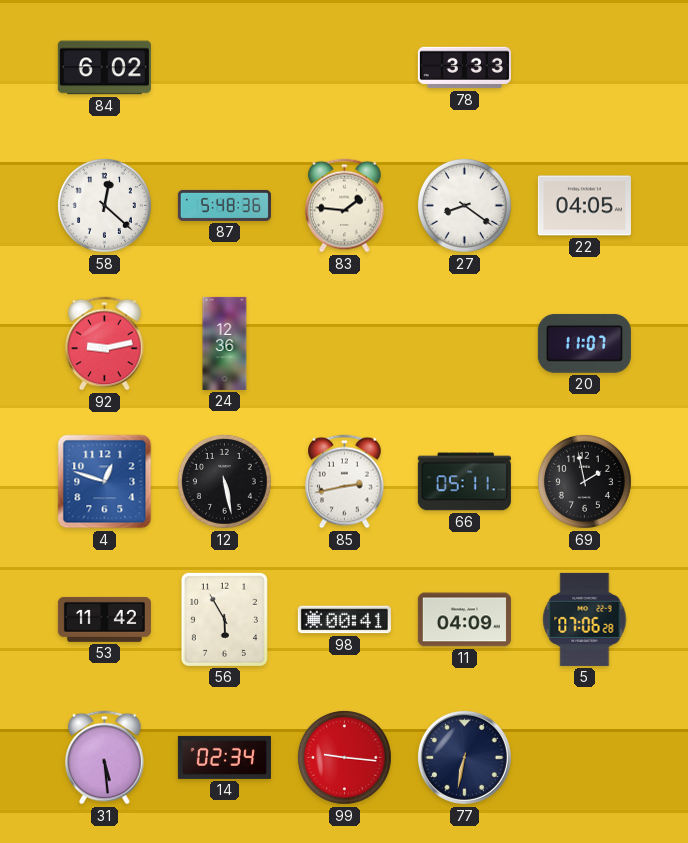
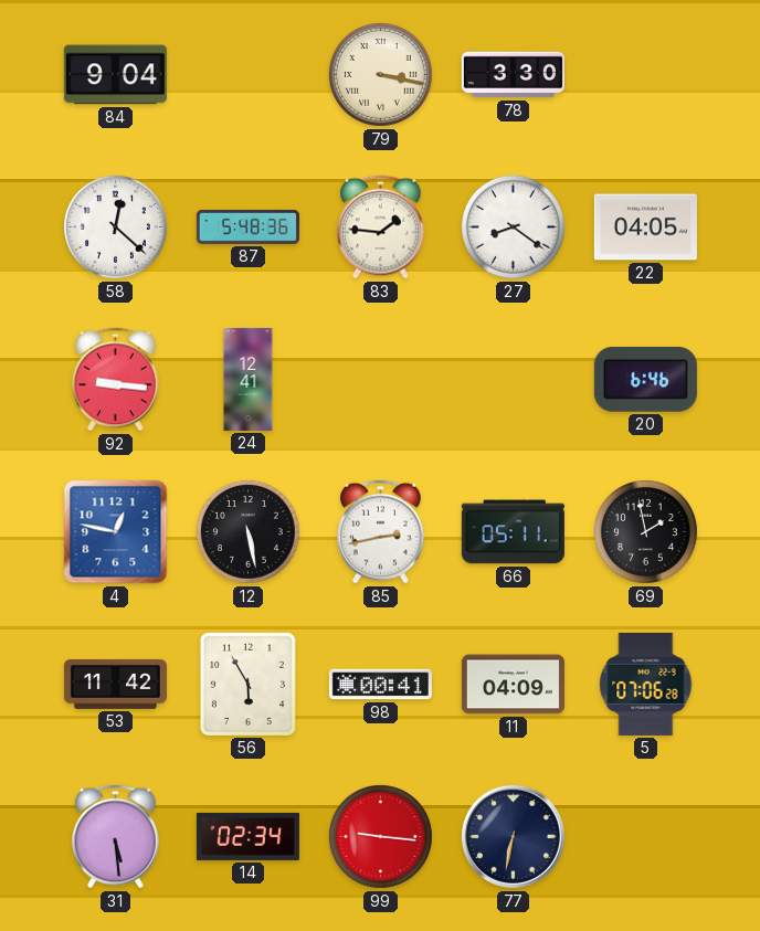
84: 6:02 -> 9:04 (115, 75)
79: none -> 3:17 (380, 74)
78: 3:33 -> 3:30 (513, 75)
92: 9:13 -> 9:16 (116, 380)
24: 12:36 -> 12:41 (249, 379)
20: 11:07 -> 6:46 (645, 380)
4: 12:48 -> 12:47 (116, 532)
